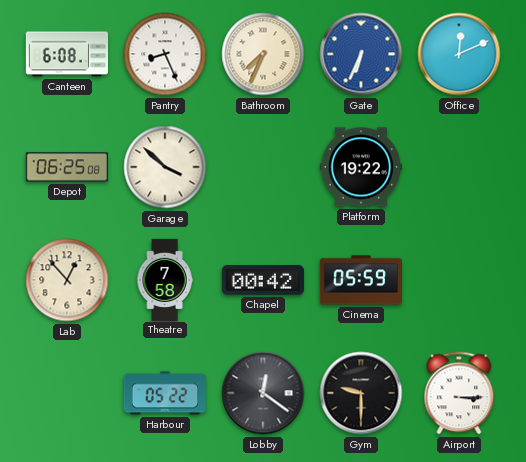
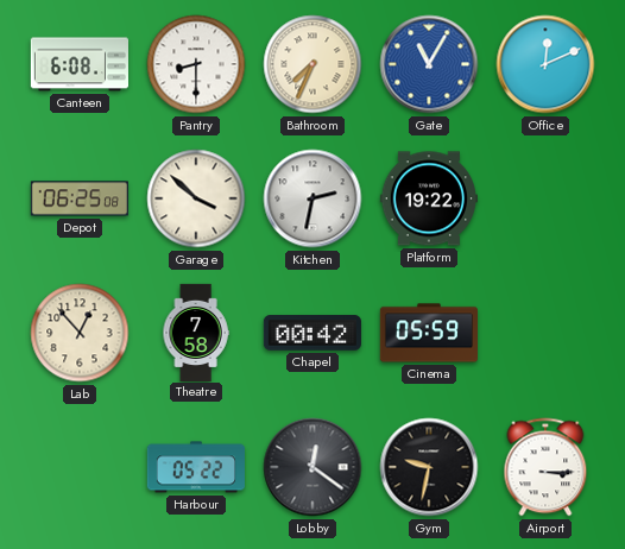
Pantry: 8:26 -> 8:30 (196, 64)
Gate: 6:34 -> 11:05 (429, 64)
Kitchen: none -> 2:32 (312, 198)
Gym: 9:30 -> 9:32 (429, 467)
